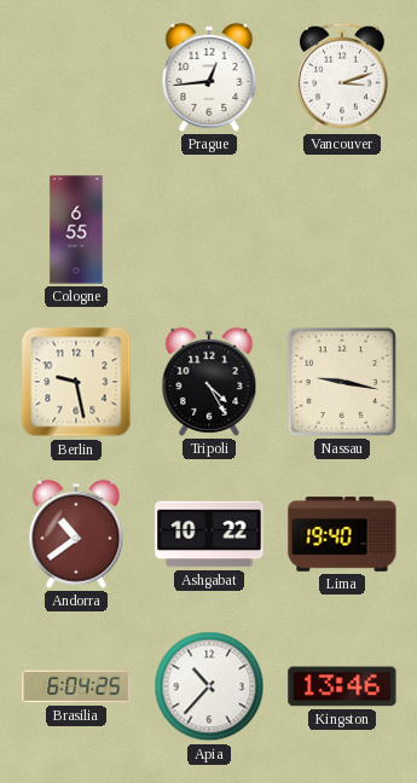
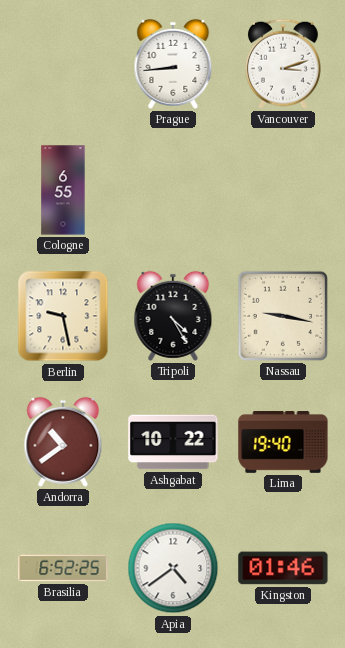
Prague: 12:44 -> 8:44 (173, 64)
Brasilia: 6:04 -> 6:52 (63, 568)
Apia: 10:37 -> 4:39 (173, 568)
Kingston: 13:46 -> 01:46 (283, 568)
